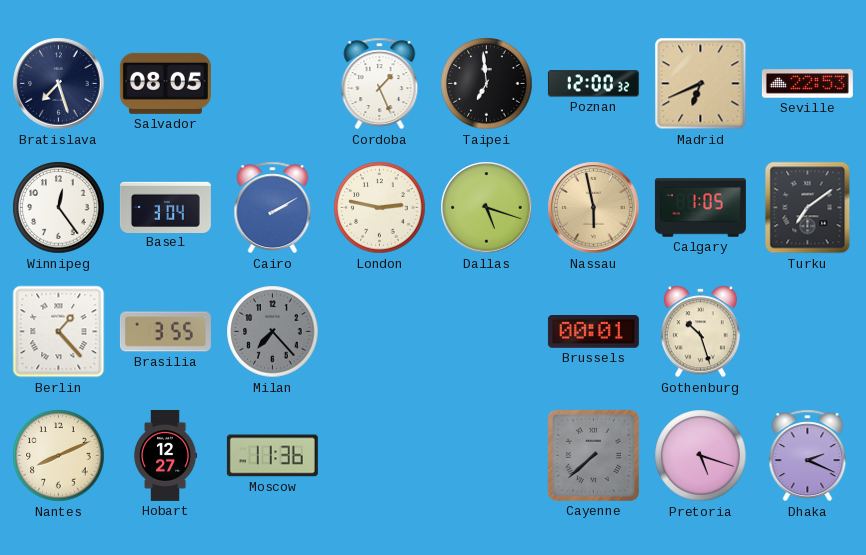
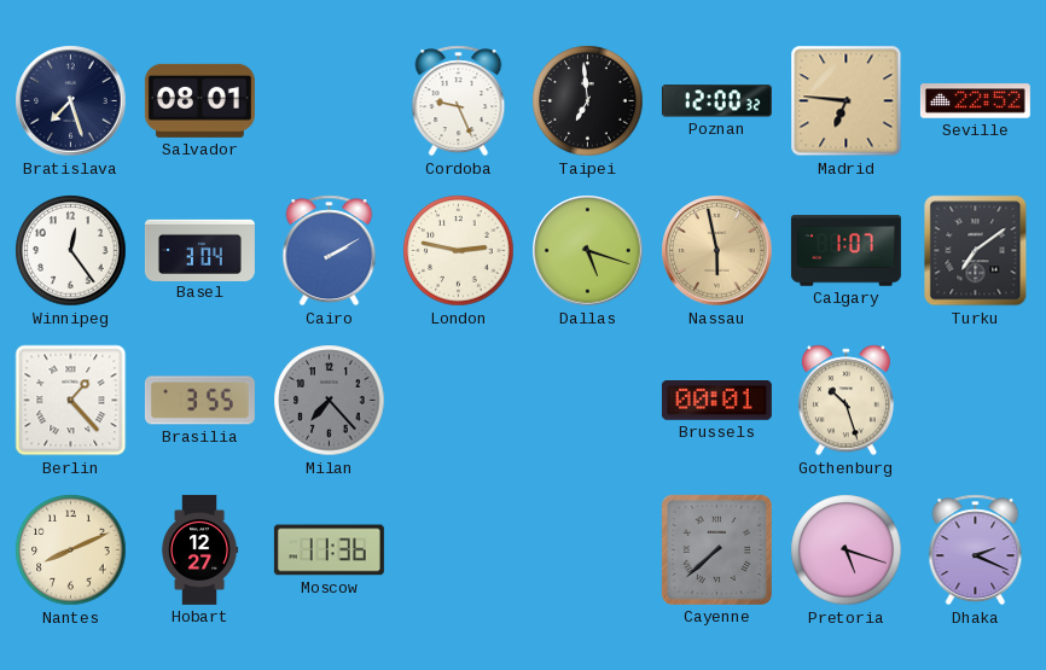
Salvador: 08:05 -> 08:01 (199, 100)
Cordoba: 1:26 -> 9:26 (459, 101)
Madrid: 6:41 -> 6:46 (847, 101)
Seville: 22:53 -> 22:52 (975, 101)
Calgary: 1:05 -> 1:07 (845, 251)
